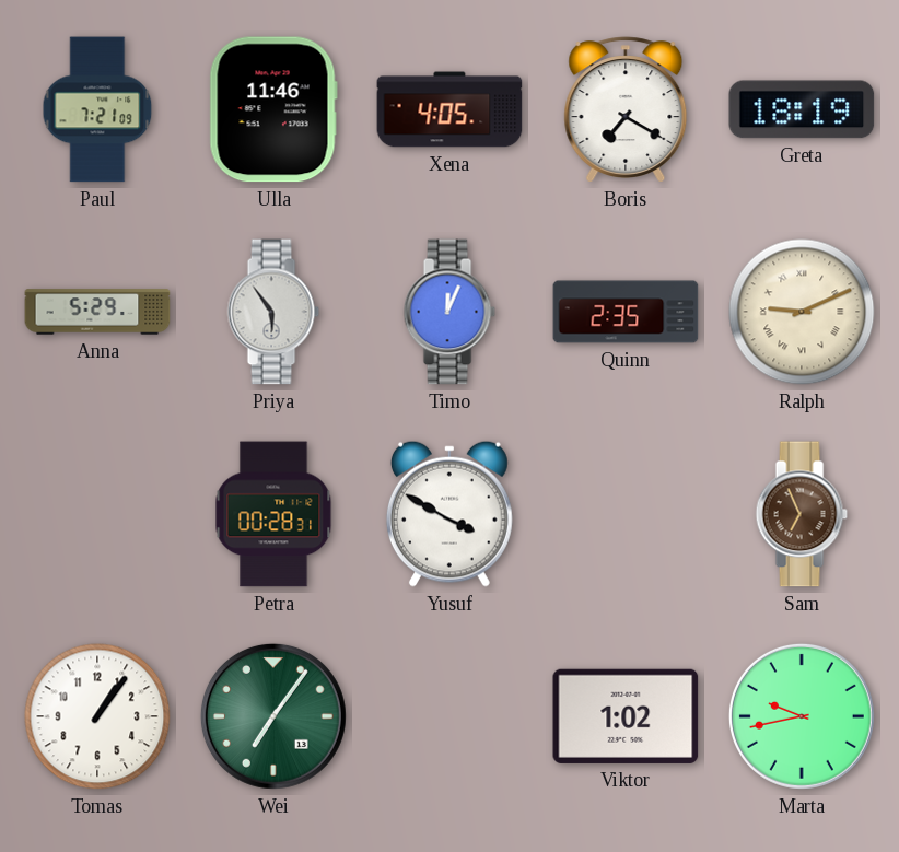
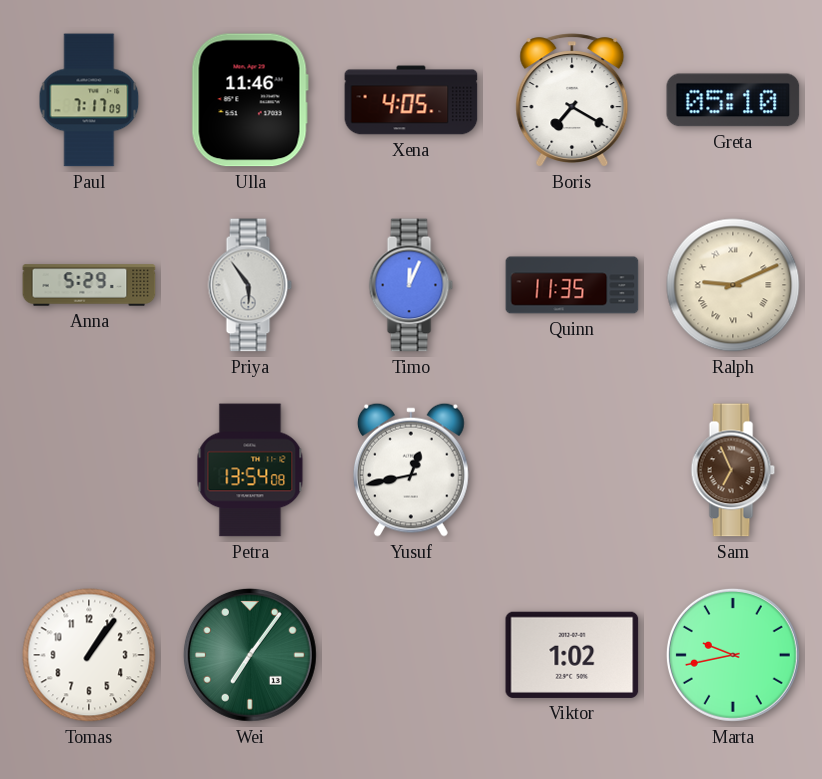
Paul: 7:21 -> 7:17 (89, 100)
Greta: 18:19 -> 05:10 (733, 100)
Quinn: 2:35 -> 11:35 (572, 285)
Petra: 00:28 -> 13:54 (250, 470)
Yusuf: 3:50 -> 12:43 (411, 470)
